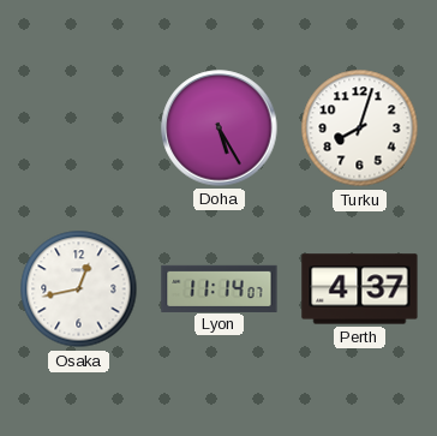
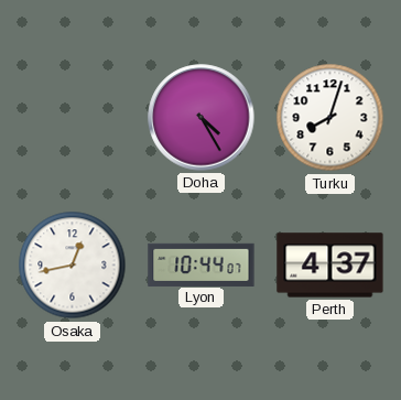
Doha: 5:25 -> 4:25 (202, 118)
Lyon: 11:14 -> 10:44 (202, 264)
